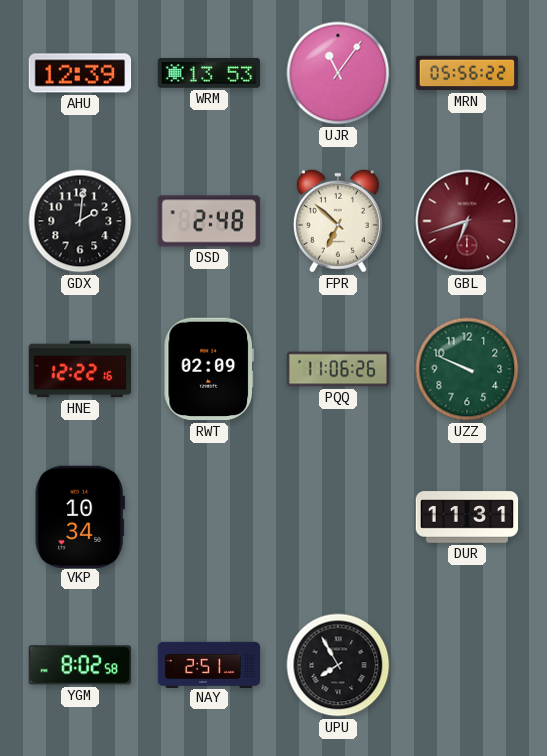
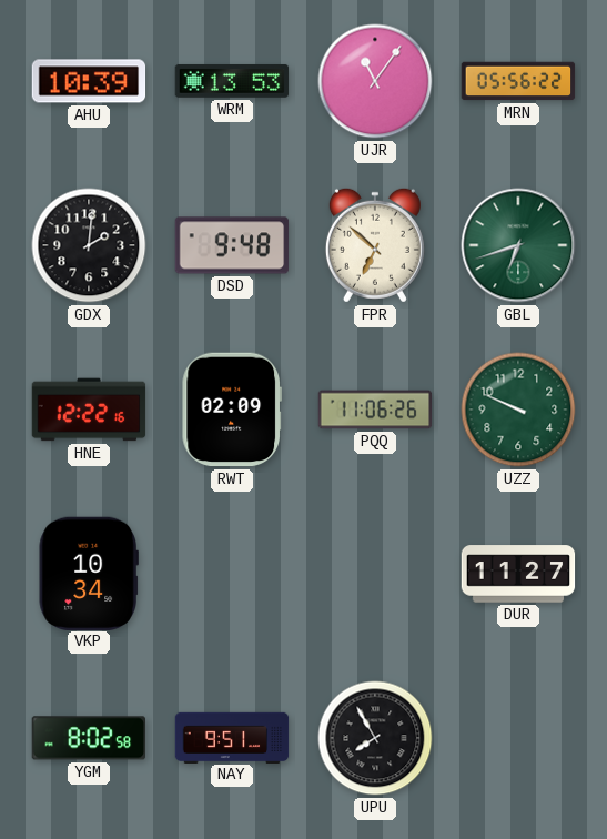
AHU: 12:39 -> 10:39 (89, 81)
DSD: 2:48 -> 9:48 (232, 245)
GBL dial: burgundy -> green (518, 245)
DUR: 11:31 -> 11:27 (518, 574)
NAY: 2:51 -> 9:51 (232, 737)
